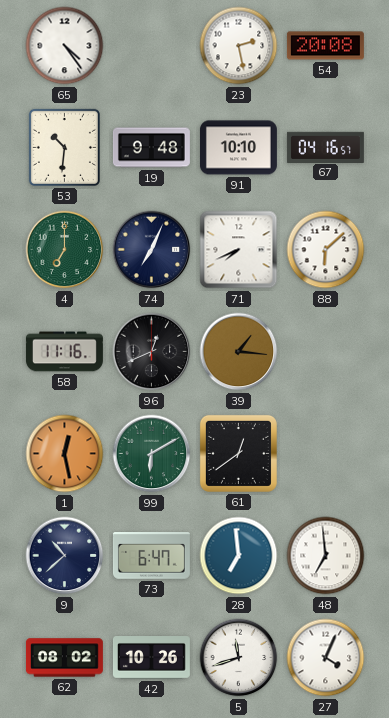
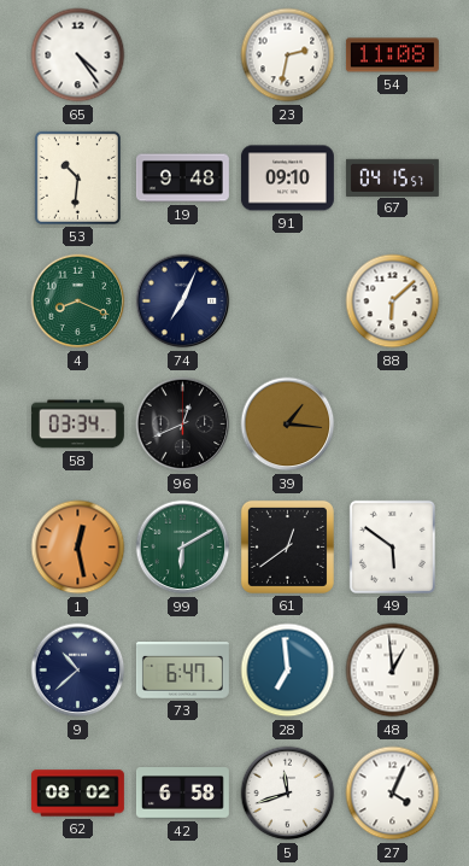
23: 2:28 -> 2:32 (288, 55)
54: 20:08 -> 11:08 (392, 55)
91: 10:10 -> 09:10 (287, 179)
67: 04:16 -> 04:15 (392, 177)
4: 7:00 -> 8:19 (78, 302)
71: 7:41 -> none (239, 250)
58: 11:16 -> 03:34 (77, 425)
49: none -> 5:51 (392, 546)
48: 6:59 -> 12:59 (393, 671)
42: 10:26 -> 6:58 (182, 794)
